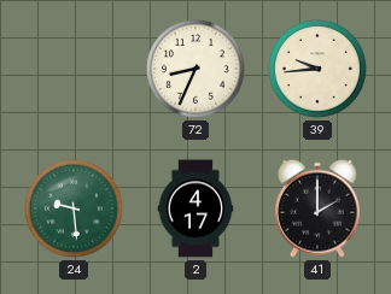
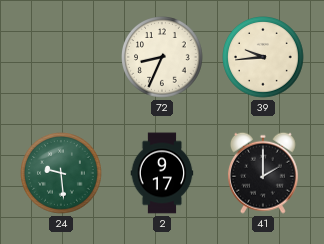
2: 4:17 -> 9:17 (162, 173)
